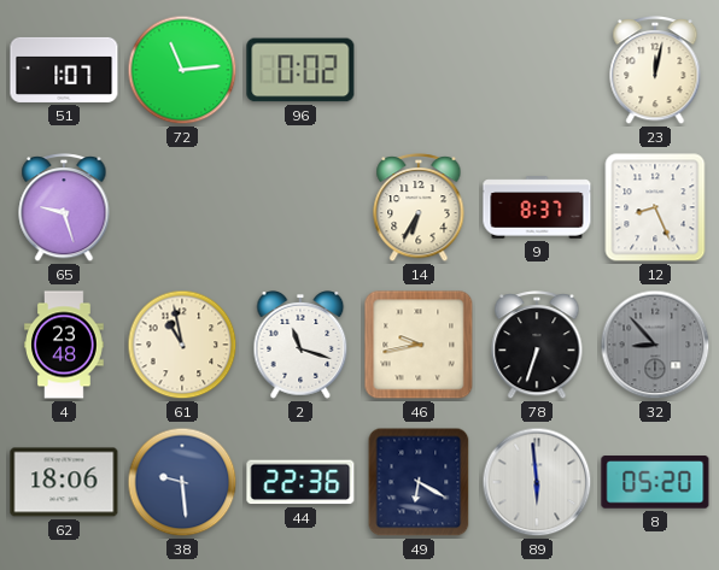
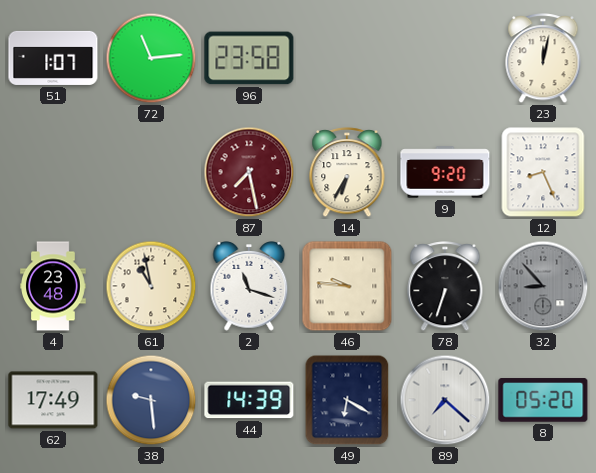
96: 0:02 -> 23:58 (249, 58)
65: 9:27 -> none (64, 208)
87: none -> 7:28 (249, 172)
9: 8:37 -> 9:20 (445, 172)
46: 9:43 -> 9:46 (347, 286)
62: 18:06 -> 17:49 (53, 400)
44: 22:36 -> 14:39 (249, 400)
89: 5:59 -> 7:22 (445, 400)
